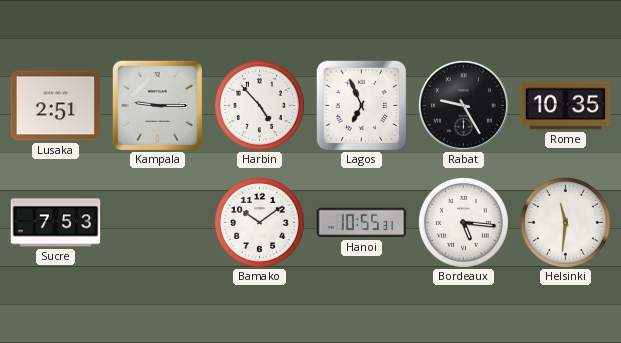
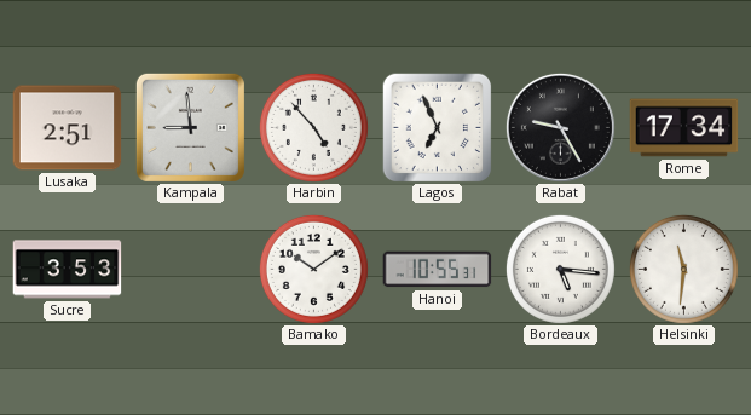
Kampala: 9:15 -> 8:59 (190, 127)
Rome: 10:35 -> 17:34 (684, 128)
Sucre: 7:53 -> 3:53 (68, 270)
